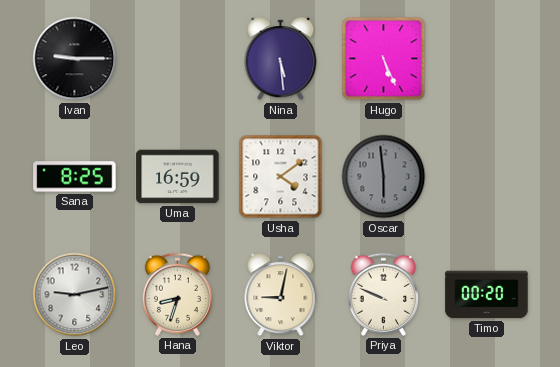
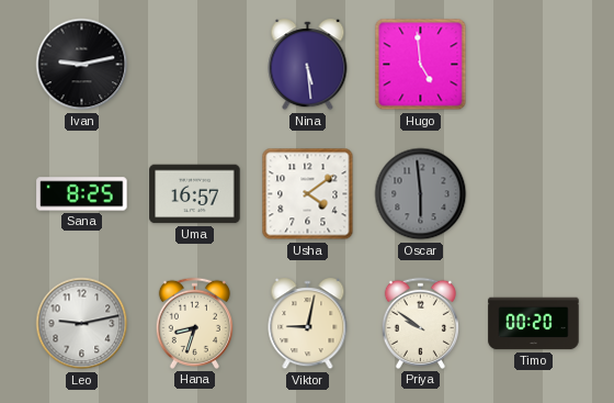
Ivan: 9:15 -> 9:13 (82, 65)
Hugo: 5:26 -> 4:59 (421, 65)
Uma: 16:59 -> 16:57 (195, 194)
Priya: 9:49 -> 9:51 (420, 323)
